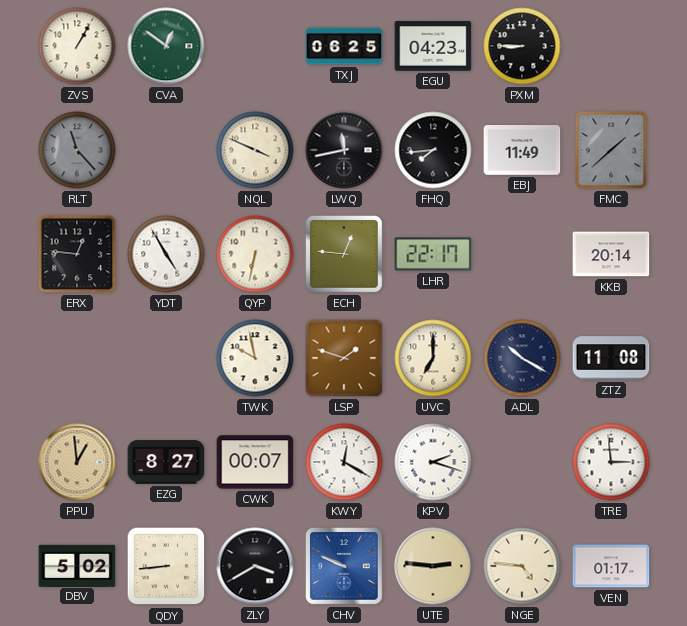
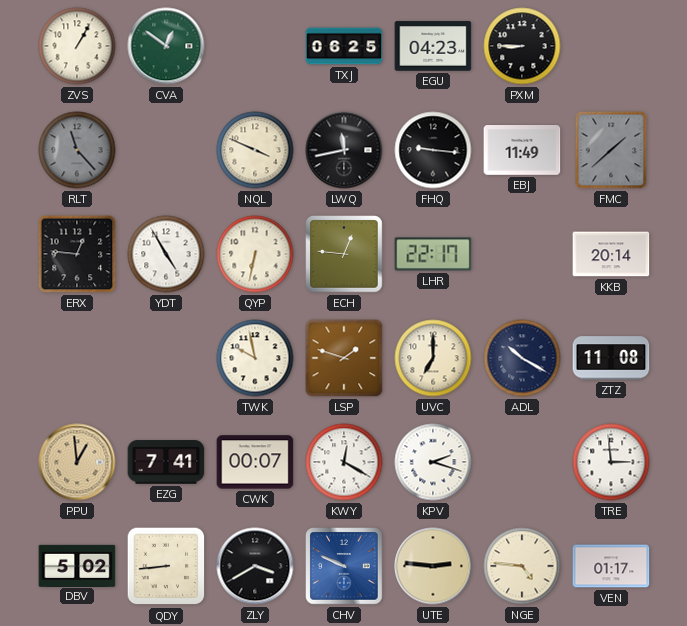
FHQ: 7:44 -> 9:16 (433, 150)
EZG: 8:27 -> 7:41 (166, 462)
